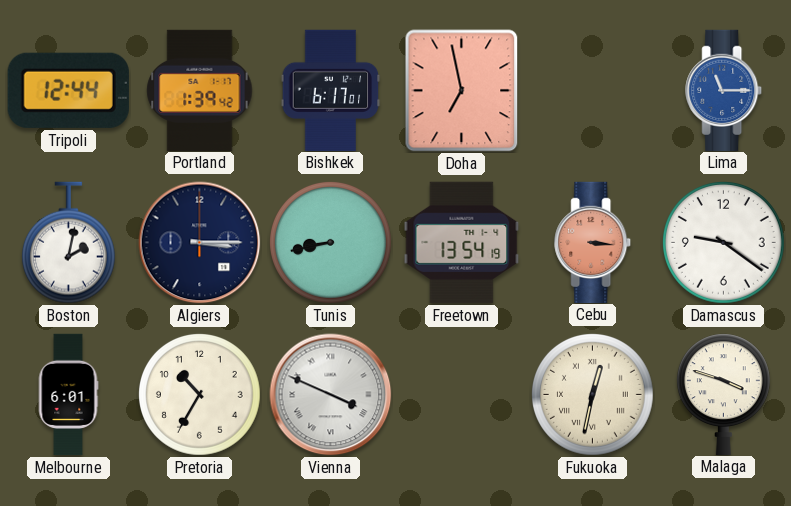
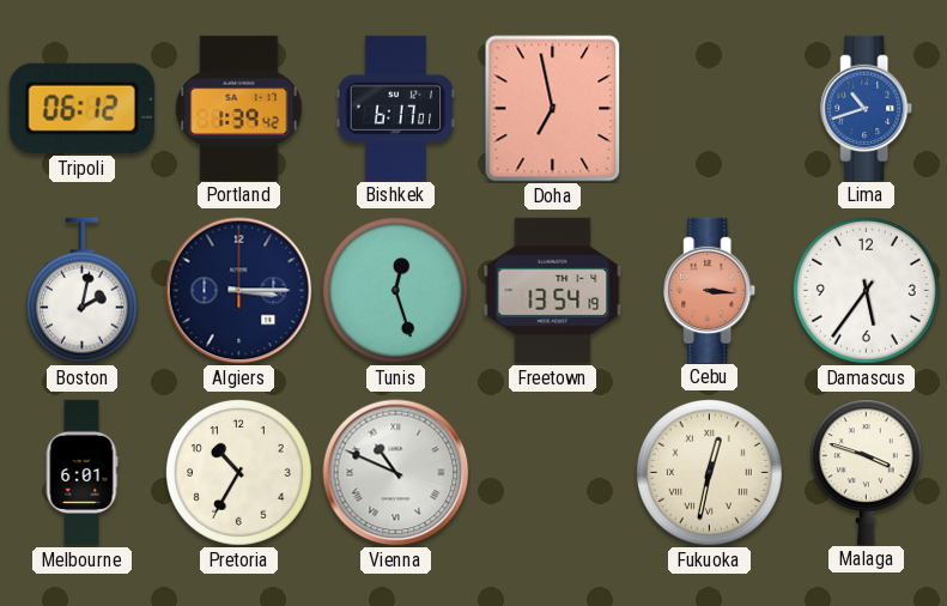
Tripoli: 12:44 -> 06:12 (81, 108)
Lima: 11:15 -> 10:42 (867, 108)
Tunis: 8:43 -> 12:27 (395, 290)
Damascus: 9:21 -> 5:36 (866, 290)
Vienna: 3:49 -> 10:49 (396, 473)
